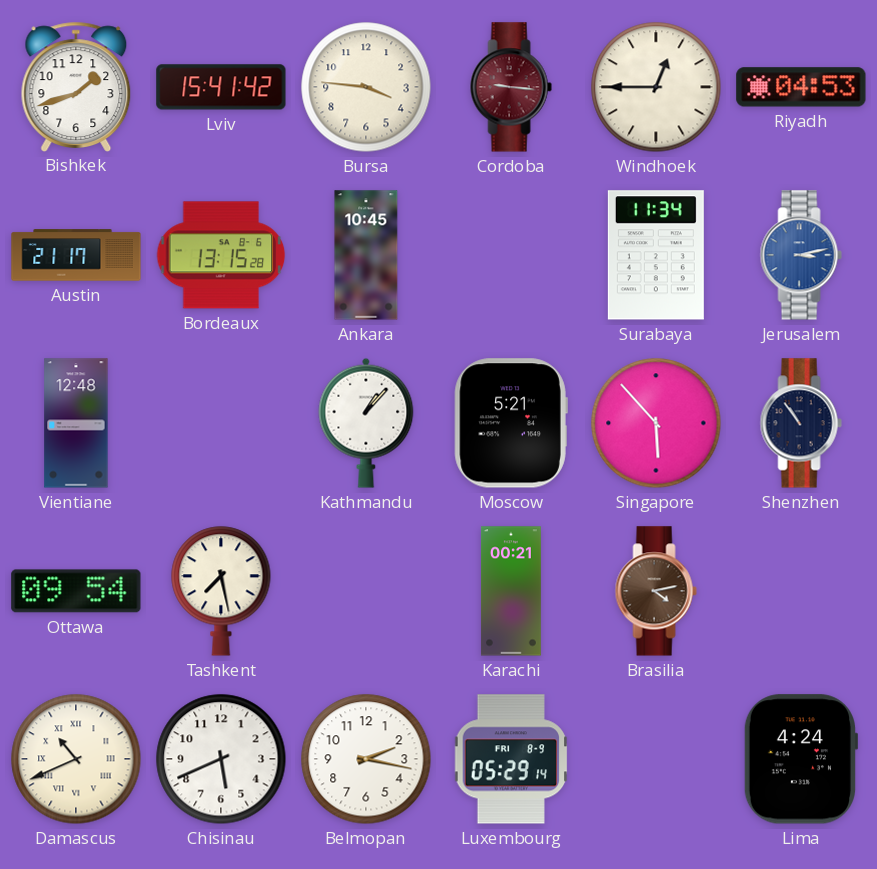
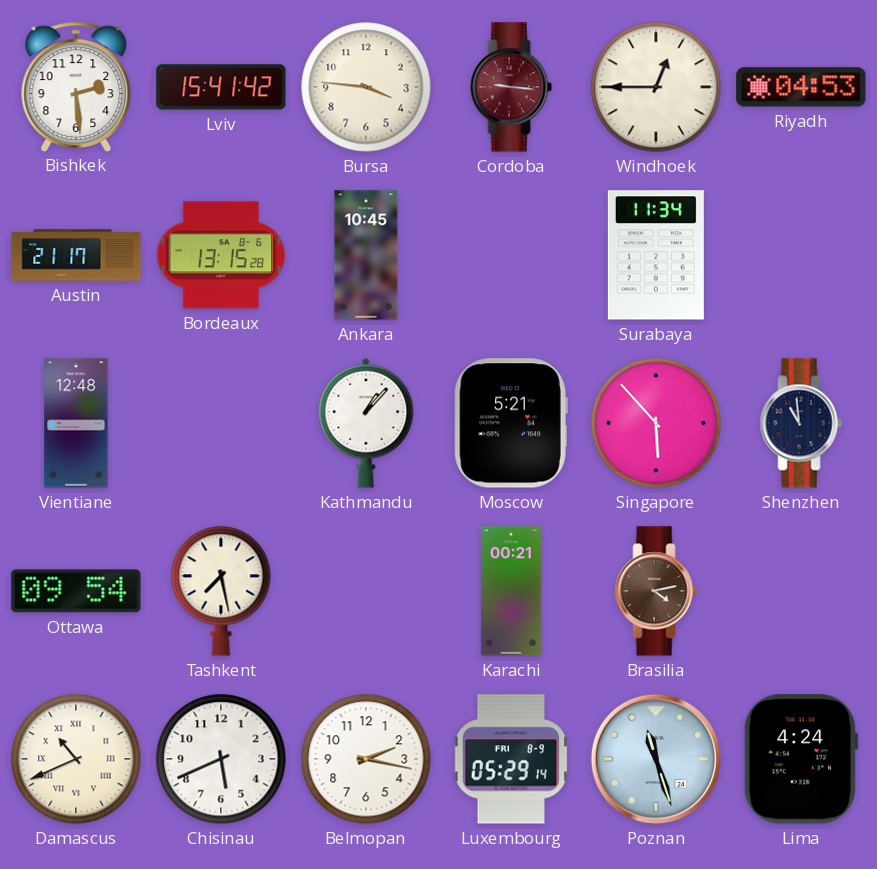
Bishkek: 1:42 -> 2:29 (76, 86)
Jerusalem: 3:13 -> none (801, 255)
Shenzhen: 10:54 -> 10:59 (801, 423)
Poznan: none -> 11:27 (656, 759)
